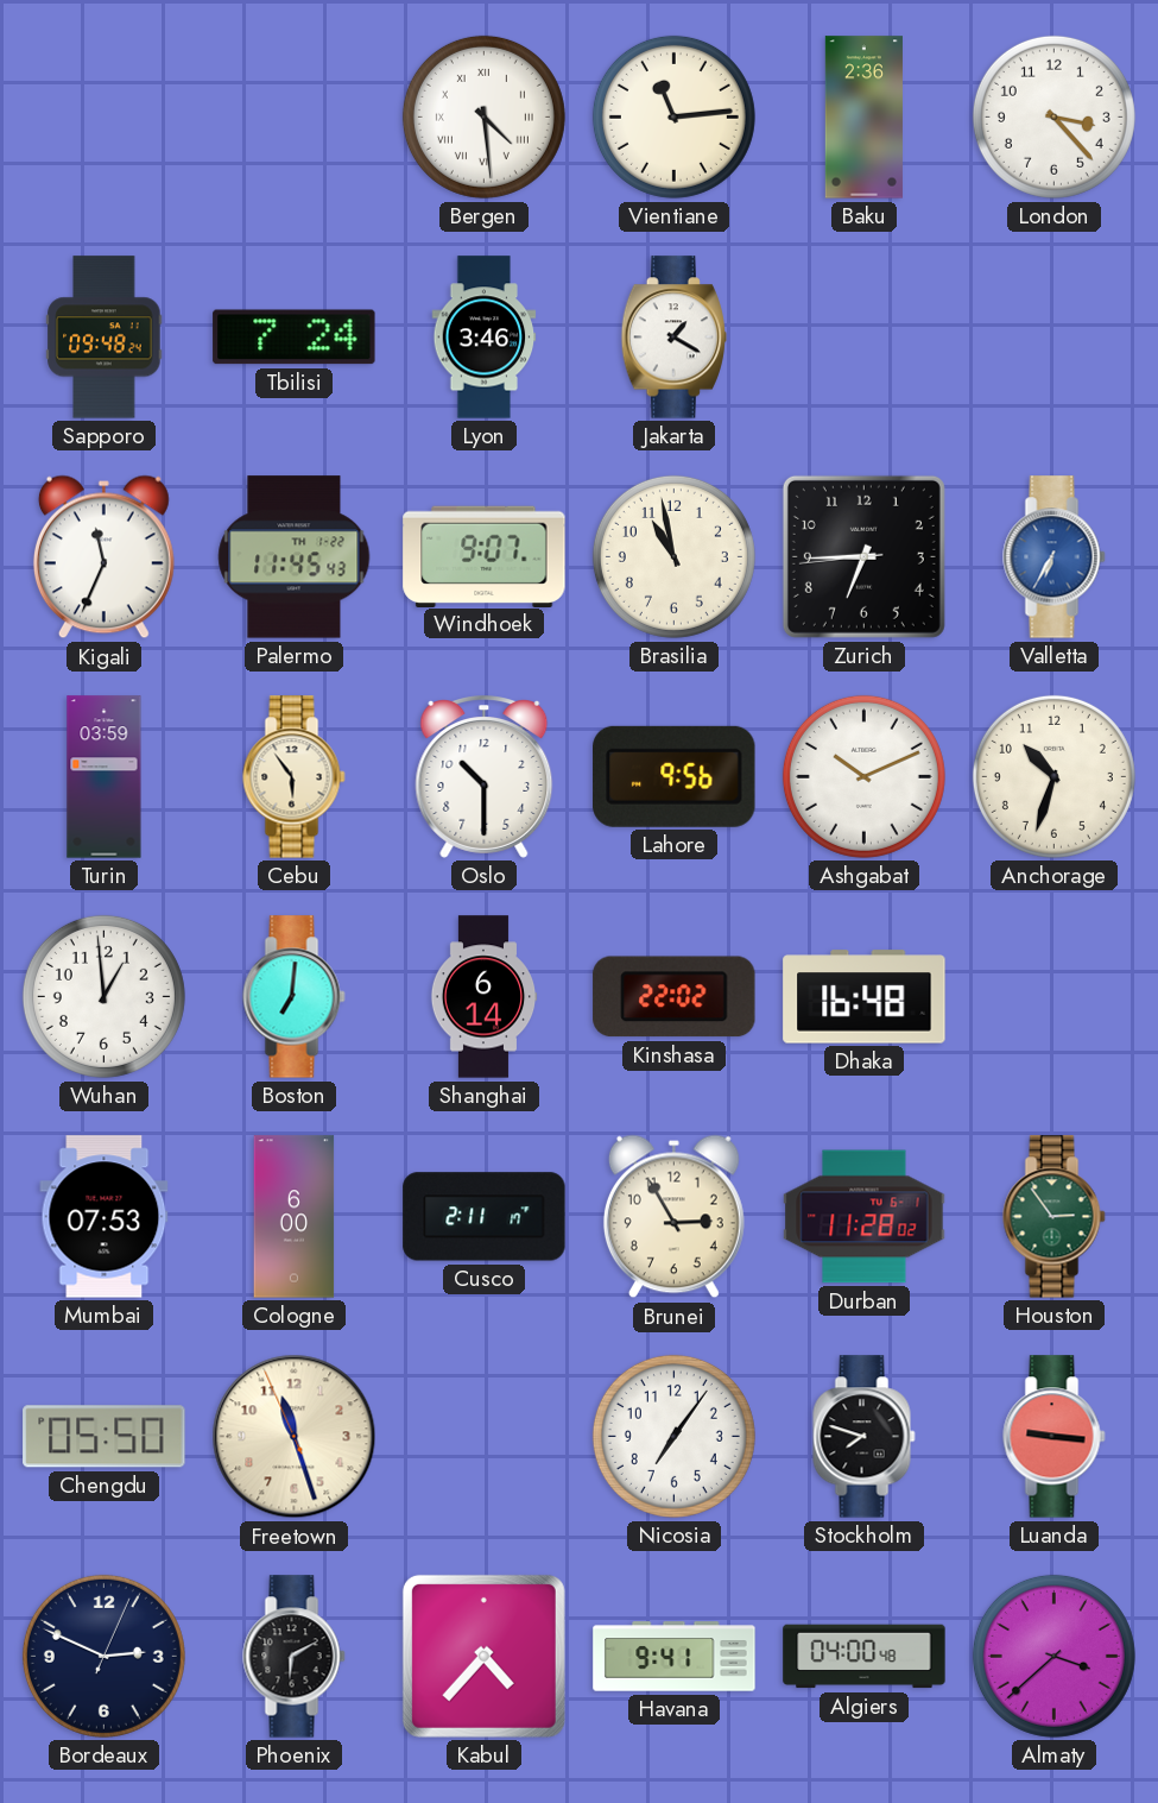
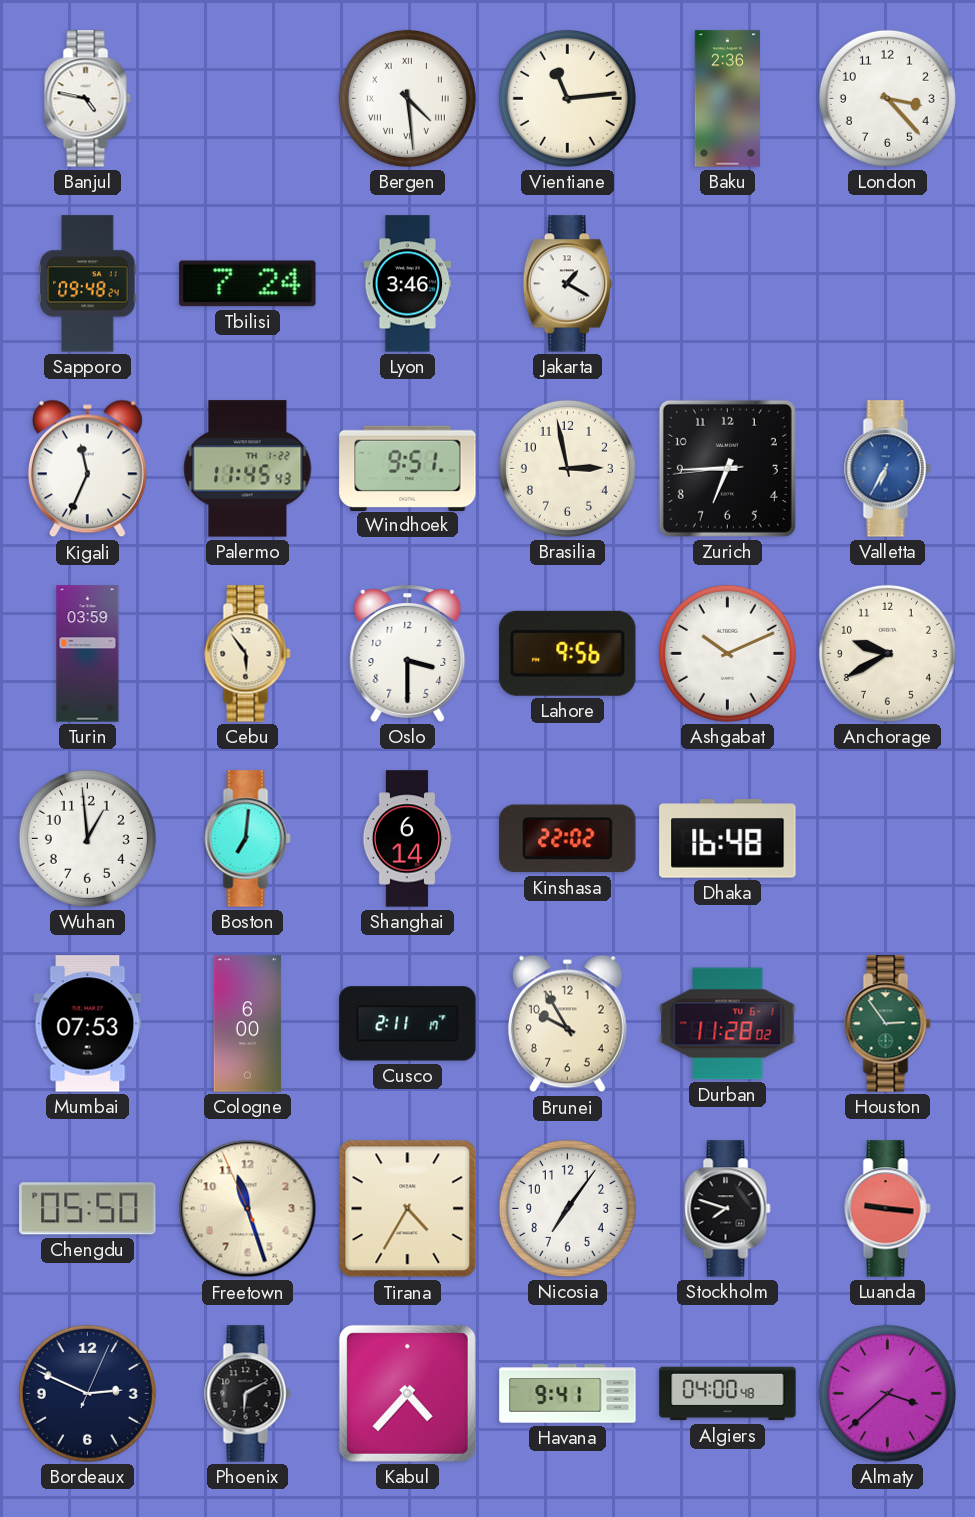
Banjul: none -> 4:47 (88, 99)
Windhoek: 9:07 -> 9:51 (408, 468)
Brasilia: 10:58 -> 2:58 (567, 468)
Oslo: 10:30 -> 3:30 (408, 654)
Anchorage: 10:33 -> 9:40 (887, 653)
Brunei: 2:55 -> 9:55 (567, 1024)
Tirana: none -> 4:35 (408, 1209)
